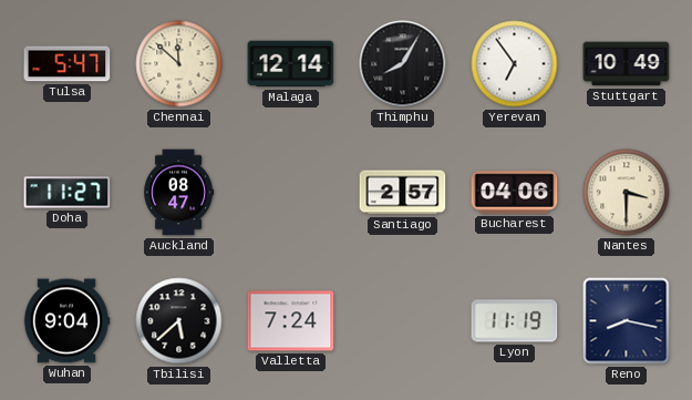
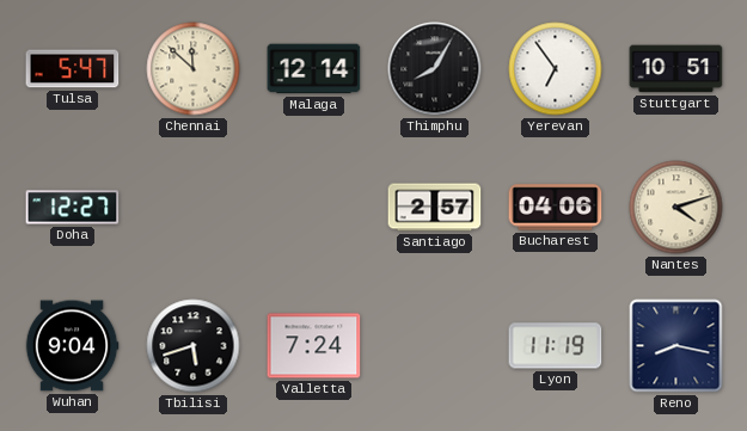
Stuttgart: 10:49 -> 10:51 (676, 69)
Doha: 11:27 -> 12:27 (73, 208)
Auckland: 08:47 -> none (179, 193)
Nantes: 3:30 -> 4:12 (676, 208)
Tbilisi: 5:38 -> 5:42 (194, 346)
